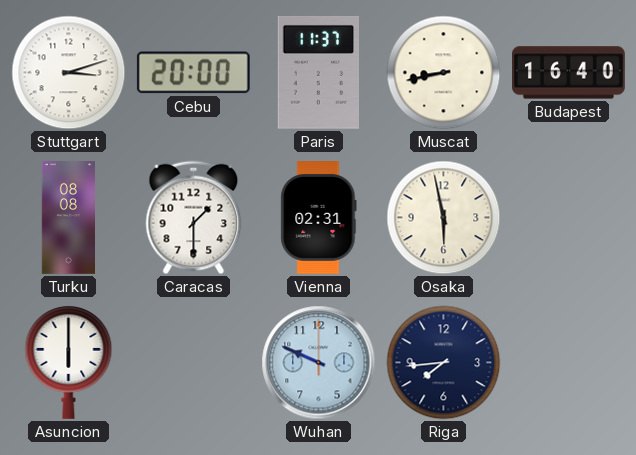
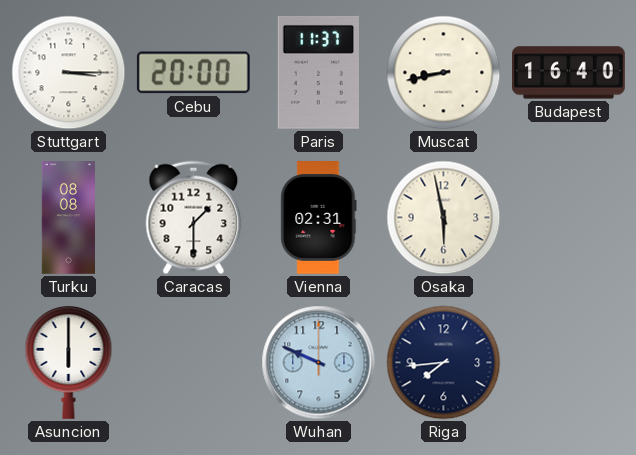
Stuttgart: 3:12 -> 3:15 (69, 73)
